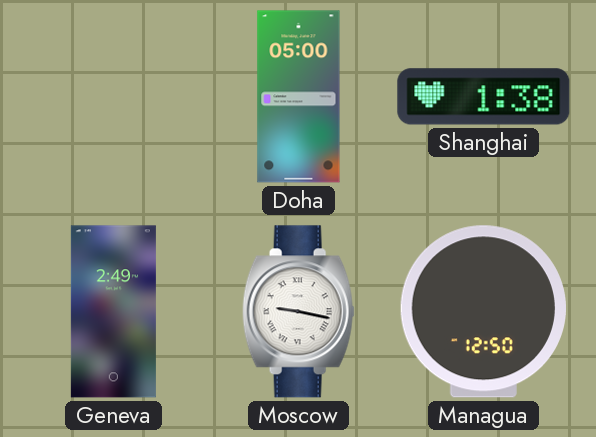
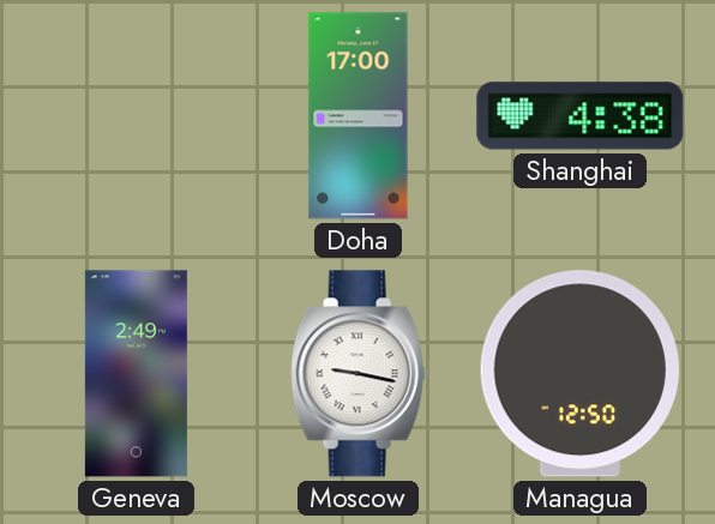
Doha: 05:00 -> 17:00 (359, 116)
Shanghai: 1:38 -> 4:38 (581, 116)
